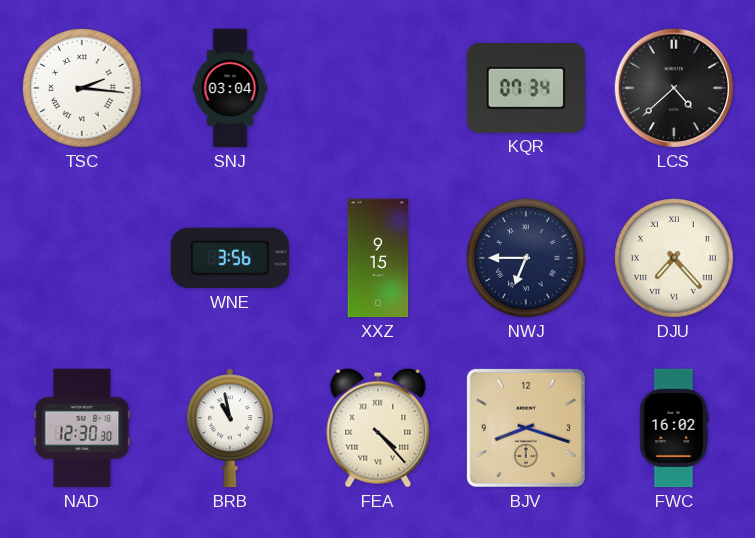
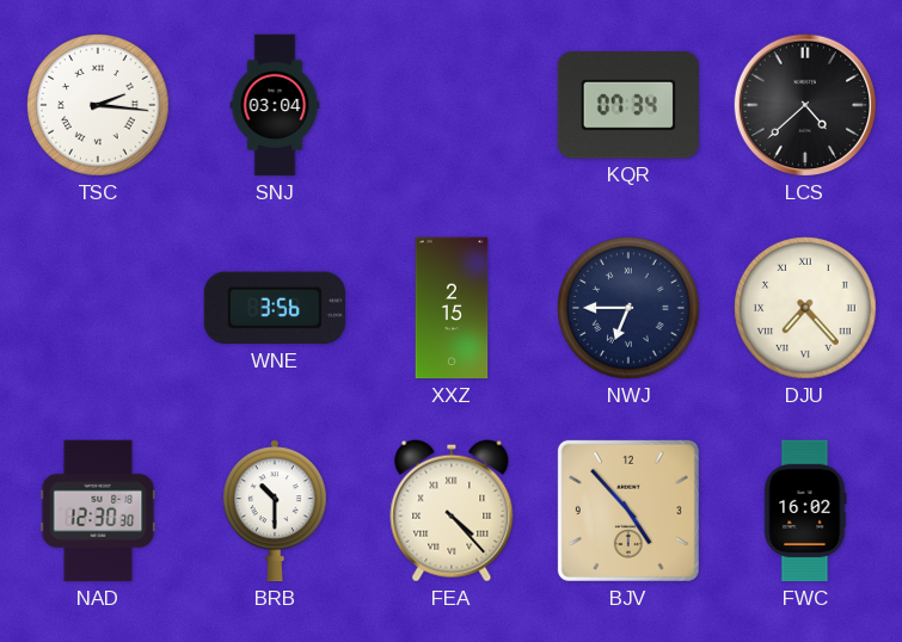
XXZ: 9:15 -> 2:15 (452, 308)
BRB: 10:58 -> 10:30 (275, 511)
BJV: 8:18 -> 4:53 (628, 511)
